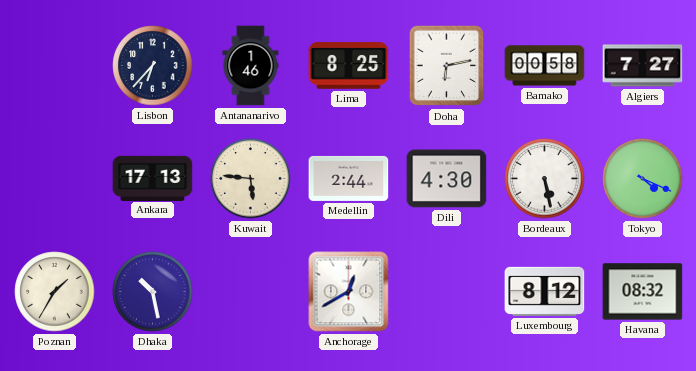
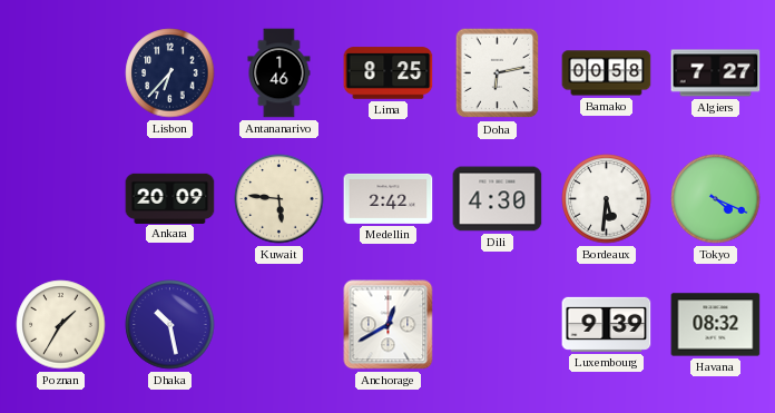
Ankara: 17:13 -> 20:09 (170, 198)
Medellin: 2:44 -> 2:42 (389, 198)
Bordeaux: 5:28 -> 5:31 (607, 199)
Luxembourg: 8:12 -> 9:39 (607, 324)
